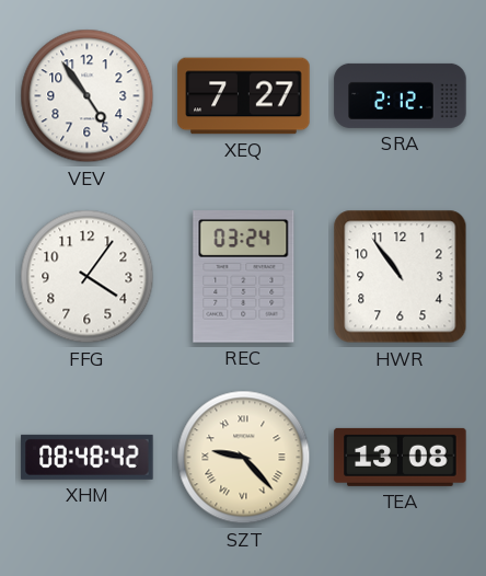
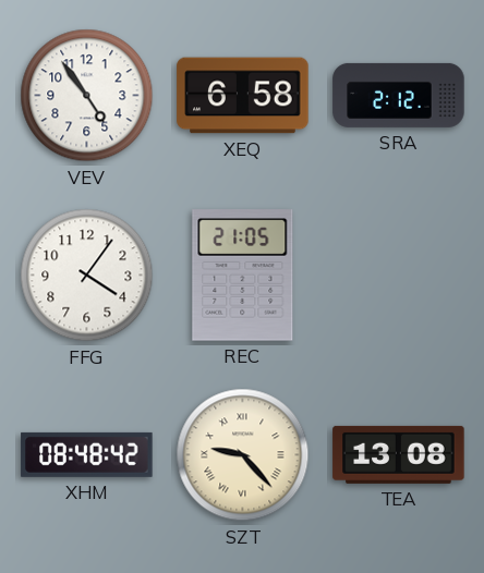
XEQ: 7:27 -> 6:58 (243, 96)
REC: 03:24 -> 21:05 (243, 276)
HWR: 10:54 -> none (401, 277)
